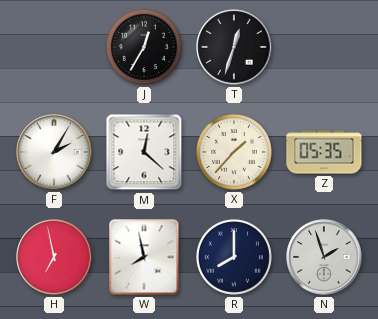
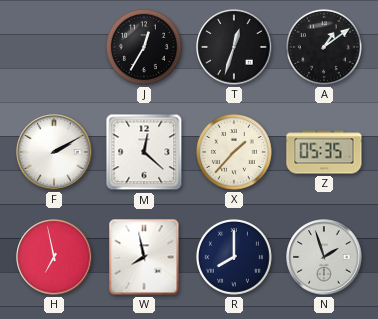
A: none -> 1:09 (324, 47)
F: 2:05 -> 2:10 (54, 152)
